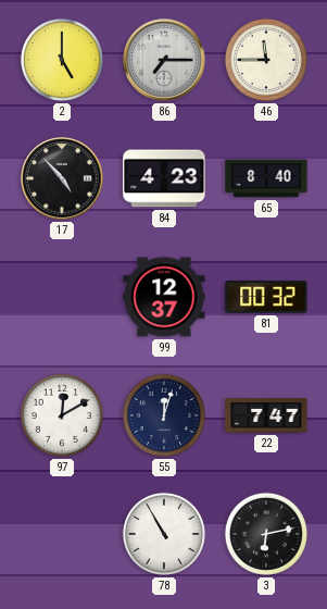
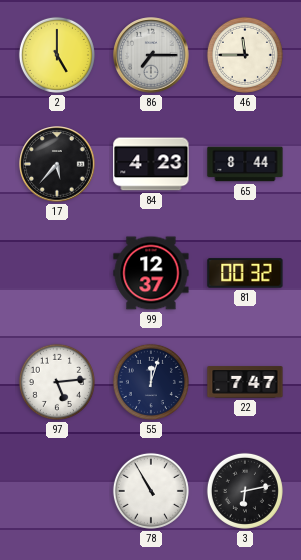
17: 4:53 -> 5:37 (57, 164)
65: 8:40 -> 8:44 (245, 164)
97: 12:10 -> 5:14 (57, 382)
